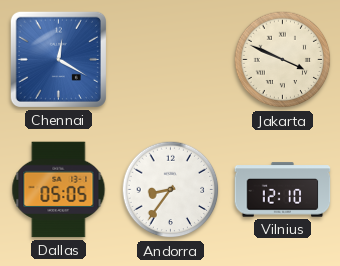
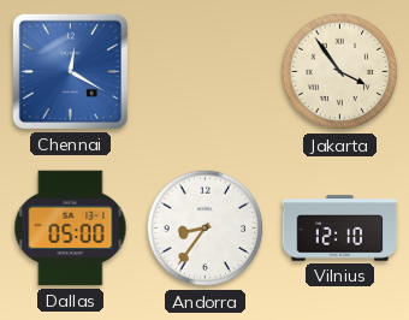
Jakarta: 3:49 -> 3:54 (340, 72)
Dallas: 05:05 -> 05:00 (71, 229)
